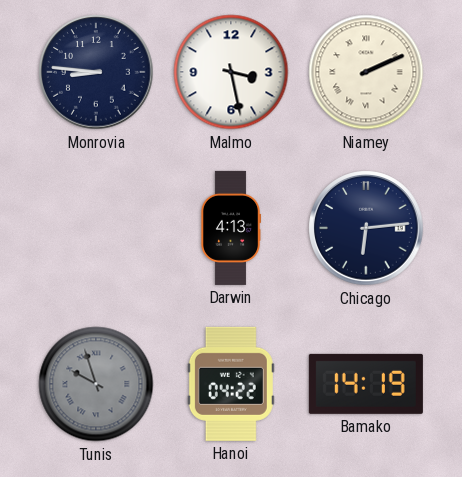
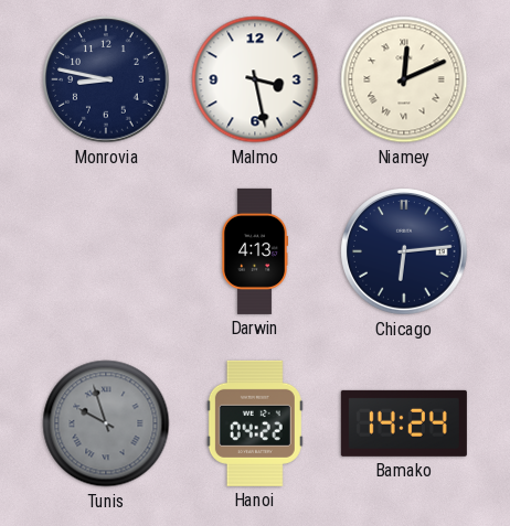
Monrovia: 8:46 -> 8:47 (106, 79)
Niamey: 2:11 -> 12:11 (404, 79)
Bamako: 14:19 -> 14:24 (404, 423)
